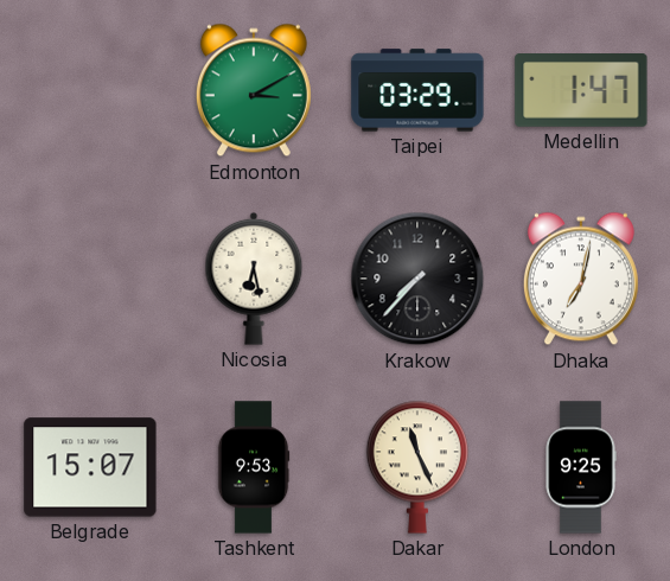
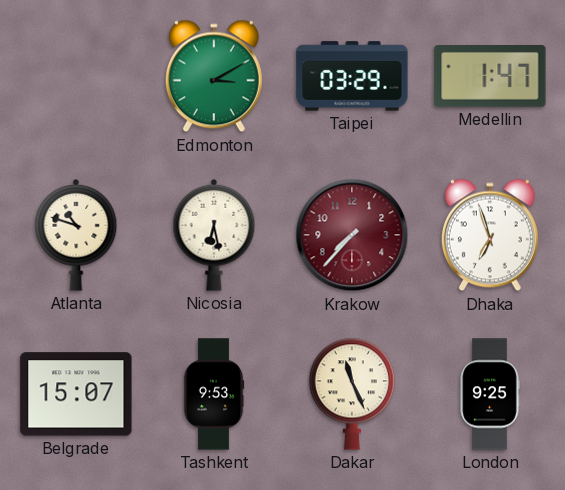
Atlanta: none -> 10:48 (76, 235)
Krakow dial: black -> burgundy (352, 235)
Dhaka: 7:02 -> 6:57 (490, 235)
